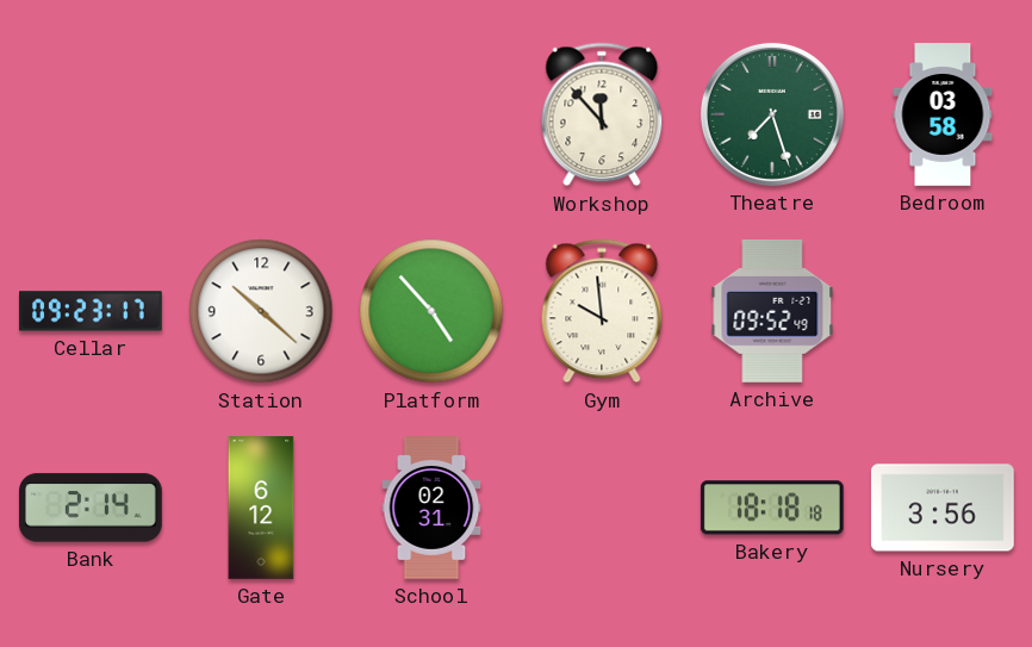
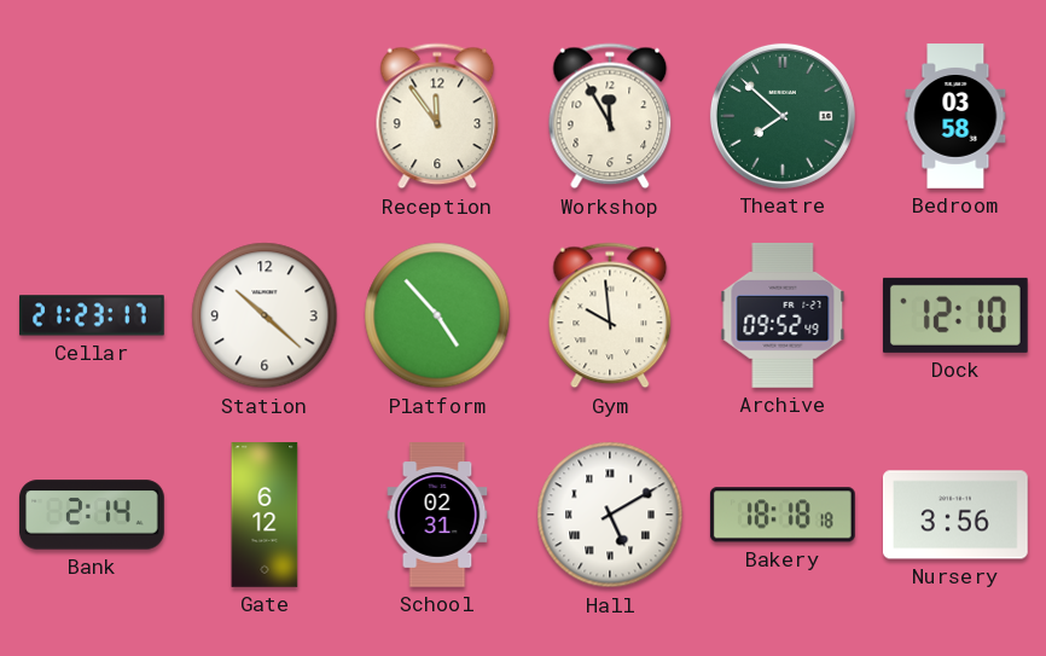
Reception: none -> 11:54 (437, 116)
Workshop: 11:53 -> 11:55 (610, 116)
Theatre: 7:27 -> 7:52 (783, 116)
Cellar: 09:23 -> 21:23 (93, 315)
Dock: none -> 12:10 (955, 315)
Hall: none -> 5:10 (610, 515)
